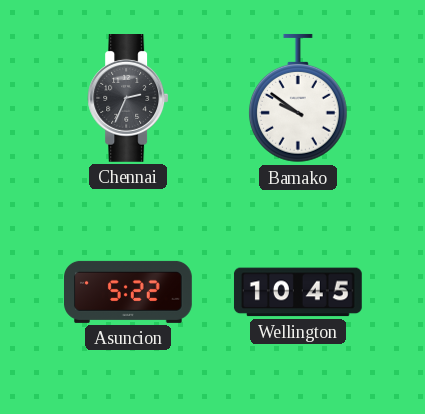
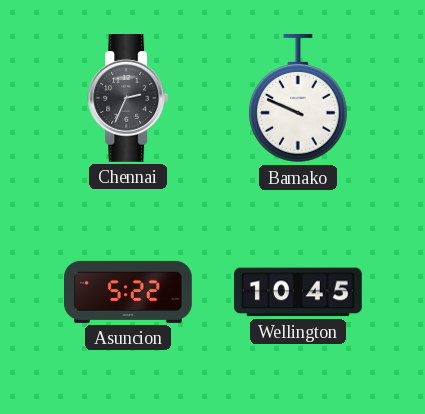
Bamako: 9:51 -> 9:49 (298, 99)
